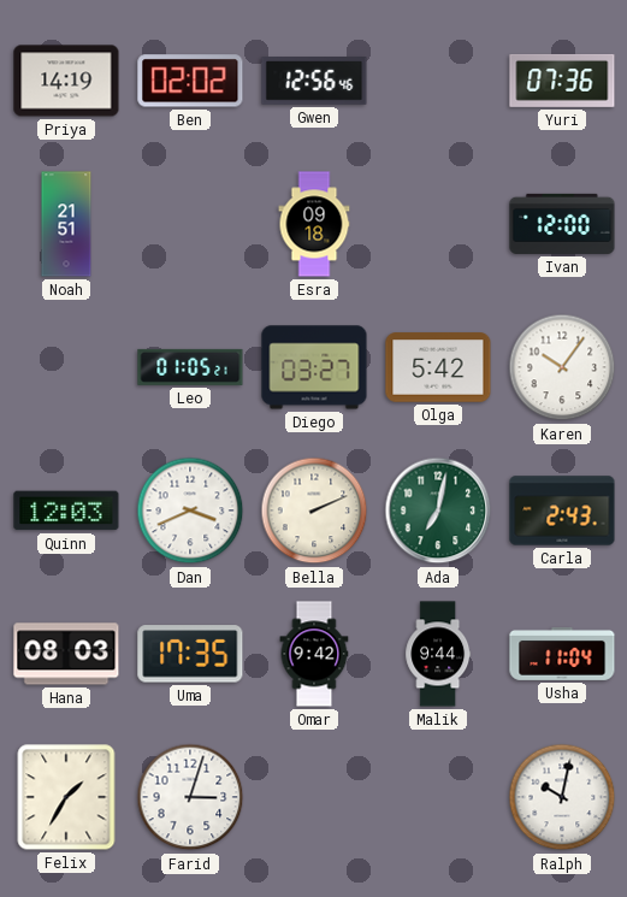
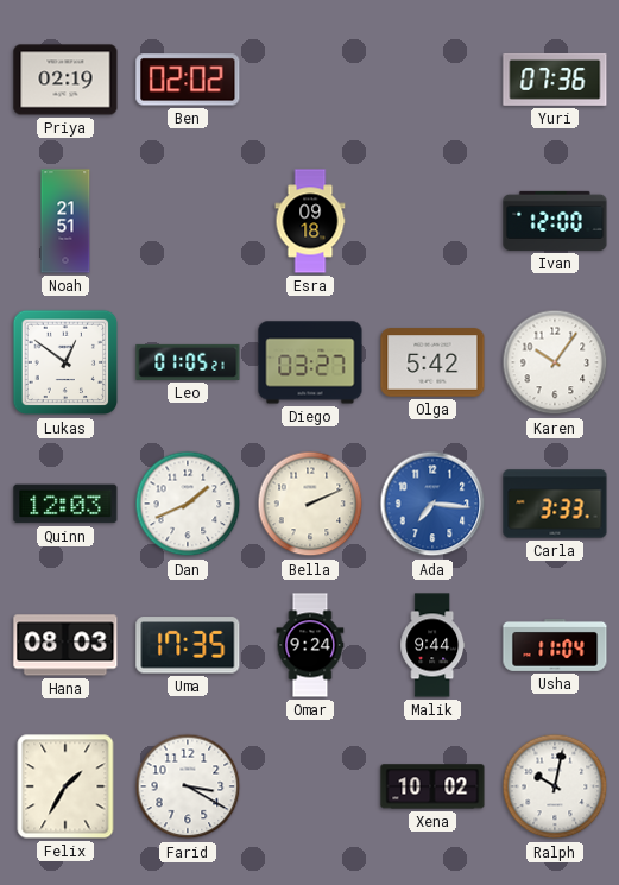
Priya: 14:19 -> 02:19 (65, 80)
Gwen: 12:56 -> none (314, 82)
Lukas: none -> 12:51 (65, 362)
Dan: 3:41 -> 1:41 (188, 504)
Ada: 7:02 -> 7:16 (432, 504)
Ada dial: green -> blue (432, 504)
Carla: 2:43 -> 3:33 (555, 504)
Omar: 9:42 -> 9:24 (310, 645)
Farid: 3:03 -> 3:20 (188, 786)
Xena: none -> 10:02 (432, 786)
